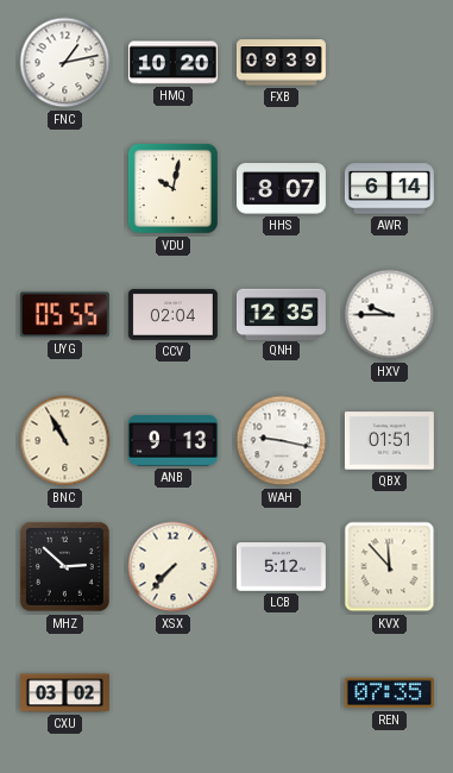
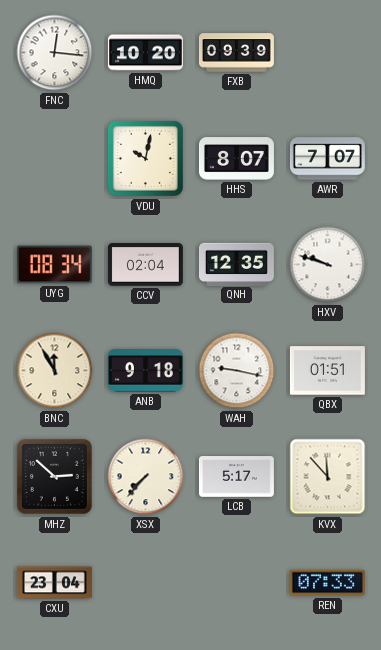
FNC: 1:13 -> 12:16 (55, 53)
AWR: 6:14 -> 7:07 (327, 159)
UYG: 05:55 -> 08:34 (54, 265)
HXV: 9:45 -> 9:48 (328, 265)
BNC: 10:55 -> 11:55 (55, 371)
ANB: 9:13 -> 9:18 (145, 371)
LCB: 5:12 -> 5:17 (236, 477)
CXU: 03:02 -> 23:04 (54, 583)
REN: 07:35 -> 07:33 (327, 583)
